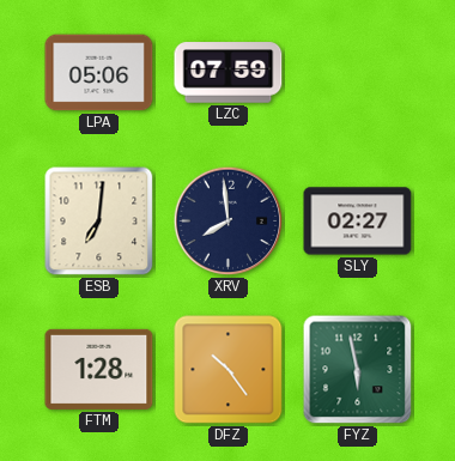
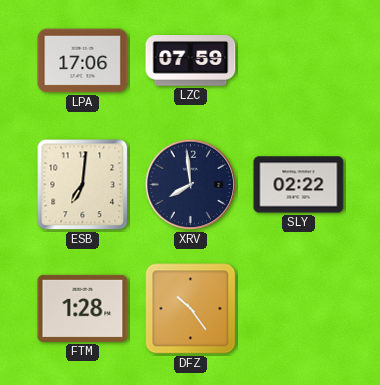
LPA: 05:06 -> 17:06 (83, 61)
SLY: 02:27 -> 02:22 (299, 185)
FYZ: 5:58 -> none (358, 370)
